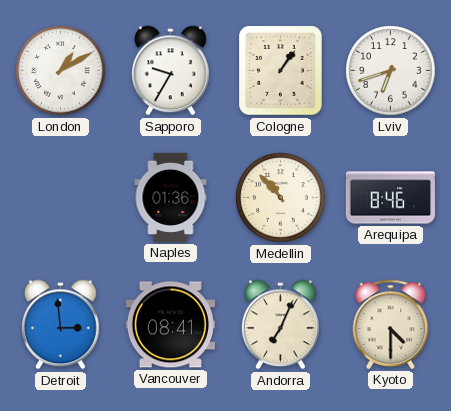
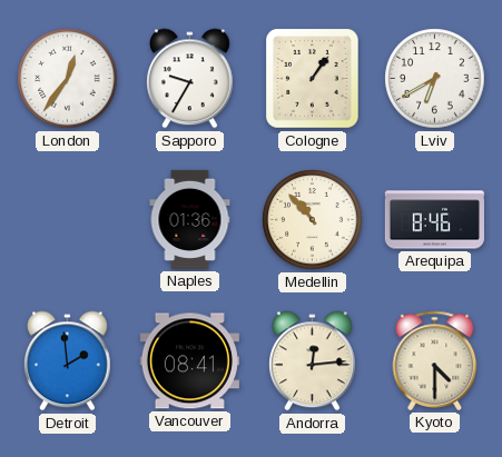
London: 1:10 -> 12:36 (68, 79)
Lviv: 6:42 -> 6:40 (435, 79)
Detroit: 2:59 -> 1:59 (68, 361)
Andorra: 7:04 -> 12:14 (313, 361)
